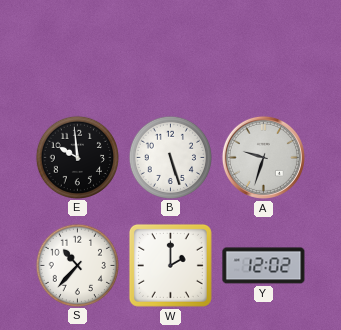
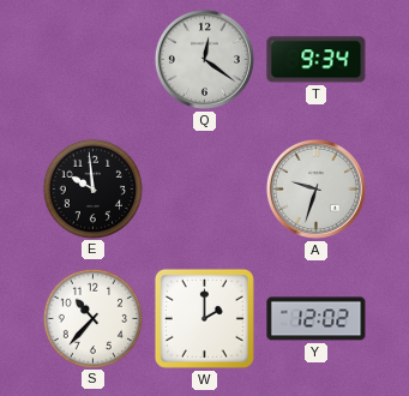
Q: none -> 12:21 (204, 59)
T: none -> 9:34 (317, 60)
B: 5:27 -> none (170, 157)
